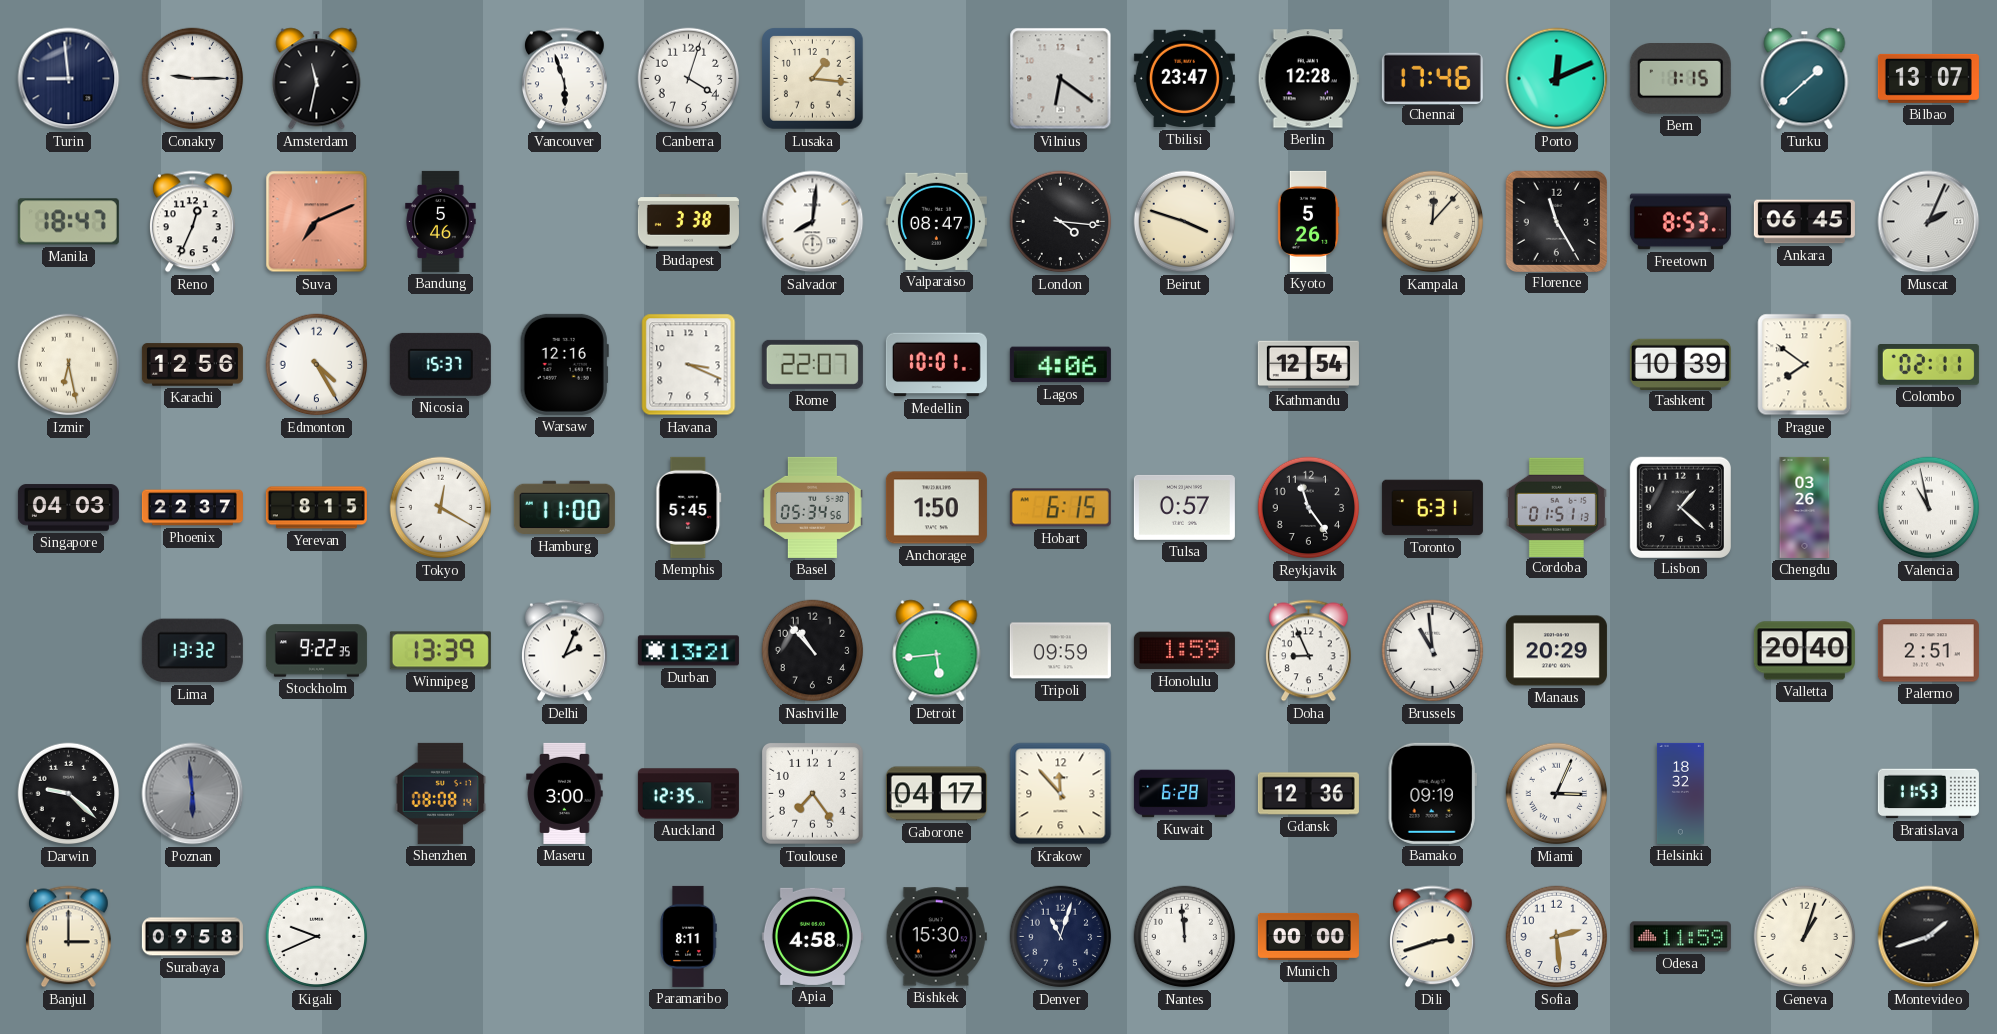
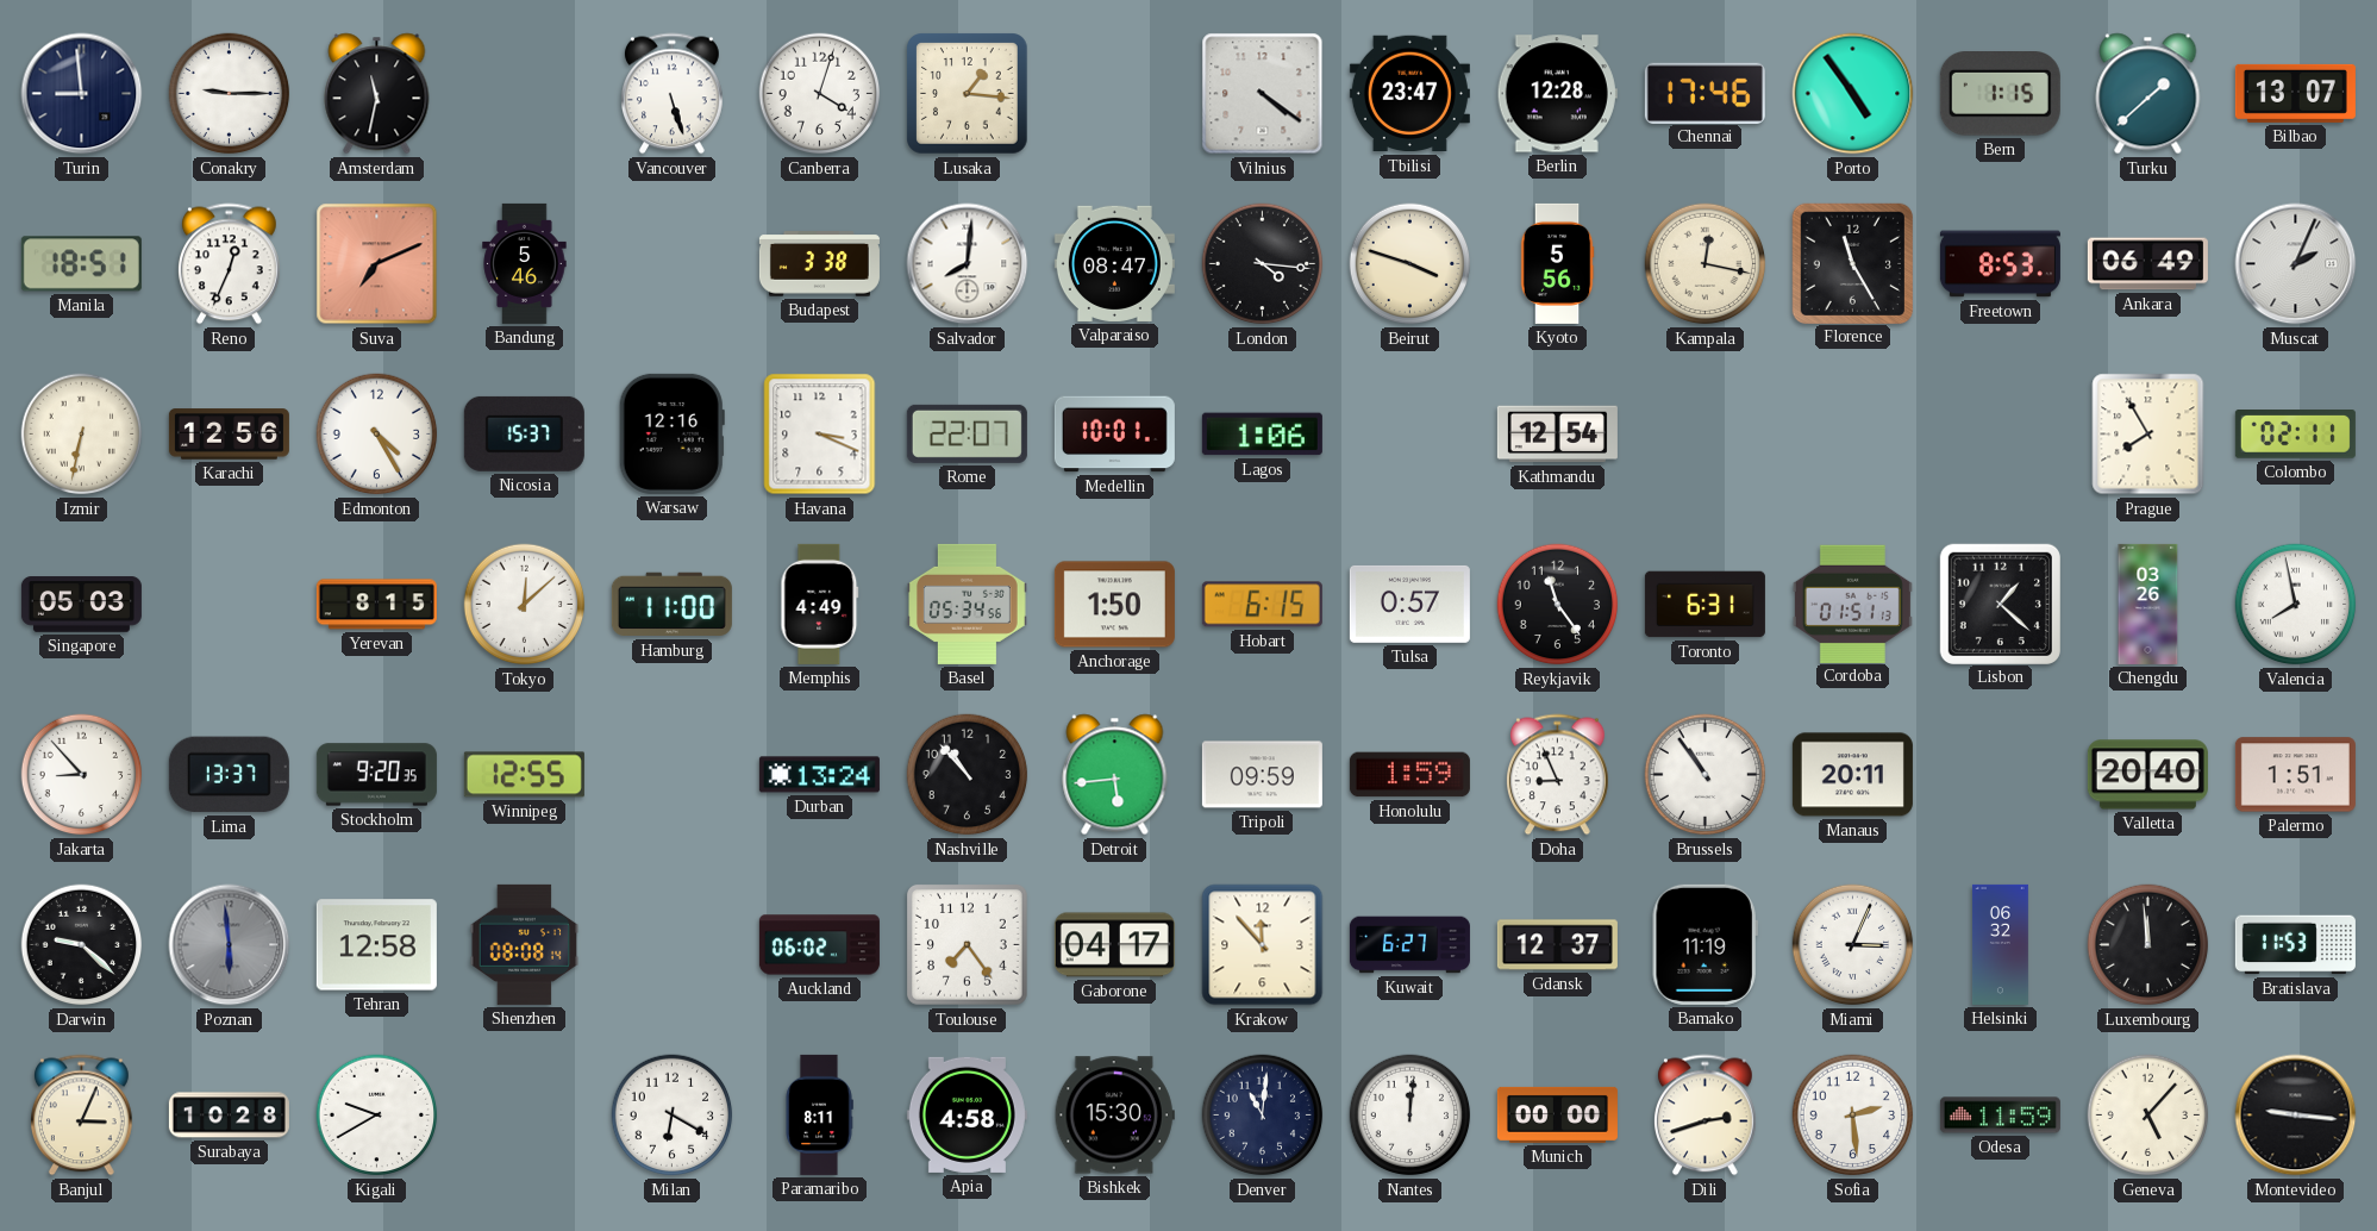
Vancouver: 5:57 -> 5:27 (673, 94)
Vilnius: 6:21 -> 4:21 (1263, 94)
Porto: 12:11 -> 4:54 (1853, 94)
Manila: 18:47 -> 18:51 (81, 264)
Kyoto: 5:26 -> 5:56 (1557, 263)
Kampala: 12:07 -> 12:17 (1706, 264)
Ankara: 06:45 -> 06:49 (2147, 264)
Izmir: 6:28 -> 6:32 (82, 435)
Lagos: 4:06 -> 1:06 (1262, 435)
Tashkent: 10:39 -> none (1680, 364)
Prague: 7:51 -> 7:55 (2148, 435)
Singapore: 04:03 -> 05:03 (81, 605)
Phoenix: 22:37 -> none (192, 508)
Tokyo: 12:20 -> 12:08 (525, 605)
Memphis: 5:45 -> 4:49 (820, 604)
Valencia: 10:58 -> 7:58 (2296, 605)
Jakarta: none -> 8:53 (82, 775)
Lima: 13:32 -> 13:37 (229, 775)
Stockholm: 9:22 -> 9:20 (376, 775)
Winnipeg: 13:39 -> 12:55 (524, 775)
Delhi: 2:04 -> none (565, 651)
Durban: 13:21 -> 13:24 (819, 775)
Brussels: 10:59 -> 10:54 (1706, 775)
Manaus: 20:29 -> 20:11 (1852, 775)
Palermo: 2:51 -> 1:51 (2295, 775)
Tehran: none -> 12:58 (376, 945)
Maseru: 3:00 -> none (565, 793)
Auckland: 12:35 -> 06:02 (819, 945)
Kuwait: 6:28 -> 6:27 (1409, 945)
Gdansk: 12:36 -> 12:37 (1557, 945)
Bamako: 09:19 -> 11:19 (1704, 944)
Helsinki: 18:32 -> 06:32 (2000, 944)
Luxembourg: none -> 11:59 (2148, 945)
Banjul: 3:00 -> 3:04 (82, 1116)
Surabaya: 09:58 -> 10:28 (229, 1116)
Kigali: 9:41 -> 9:40 (377, 1116)
Milan: none -> 6:20 (673, 1116)
Denver: 11:03 -> 11:01 (1263, 1116)
Nantes: 11:59 -> 12:01 (1410, 1116)
Geneva: 1:03 -> 5:07 (2148, 1116)
Montevideo: 1:42 -> 9:16 (2296, 1116)
